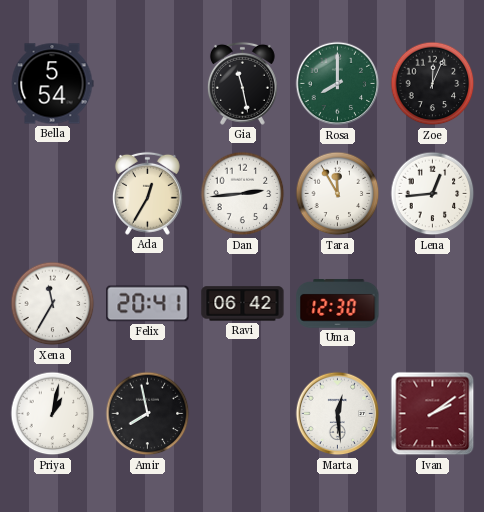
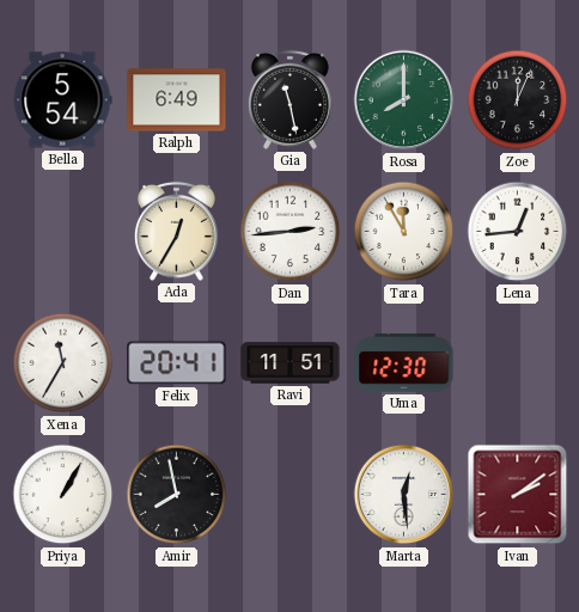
Ralph: none -> 6:49 (177, 100)
Ravi: 06:42 -> 11:51 (291, 363)
Priya: 1:02 -> 1:05 (63, 495)
